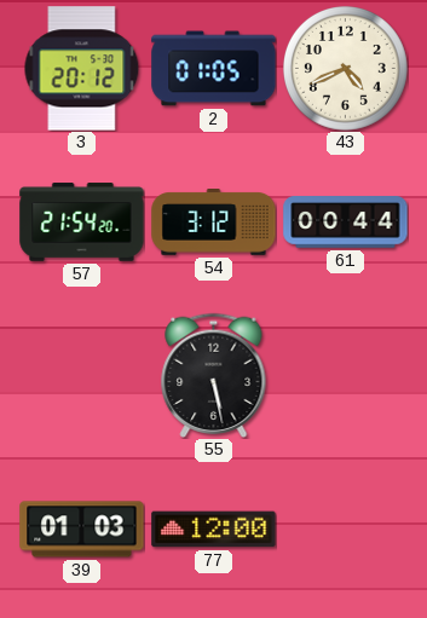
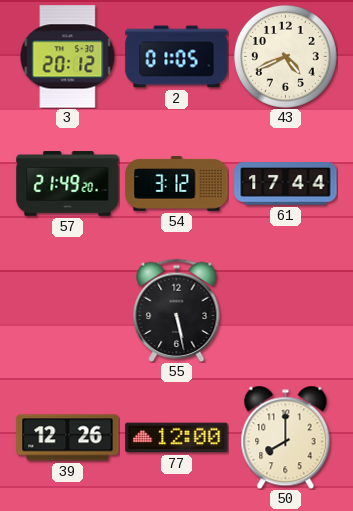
57: 21:54 -> 21:49 (68, 184)
61: 00:44 -> 17:44 (286, 184)
39: 01:03 -> 12:26 (68, 438)
50: none -> 8:00 (286, 437)
